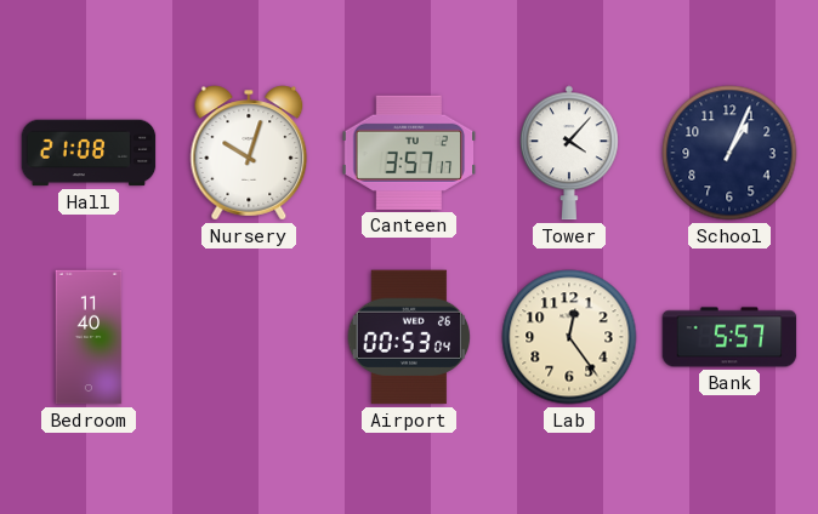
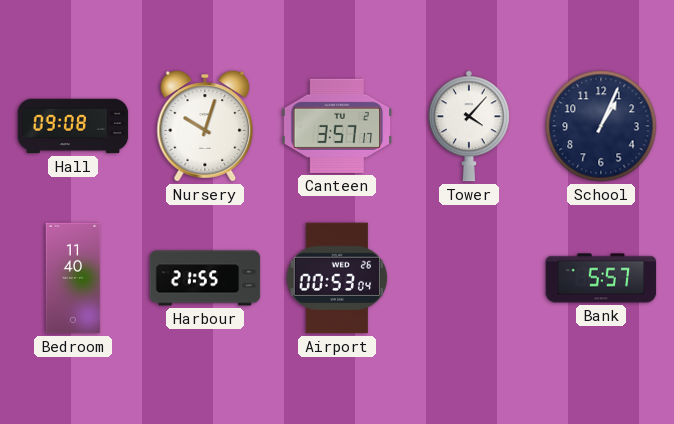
Hall: 21:08 -> 09:08 (73, 126)
Harbour: none -> 21:55 (205, 278)
Lab: 12:24 -> none (569, 337)
